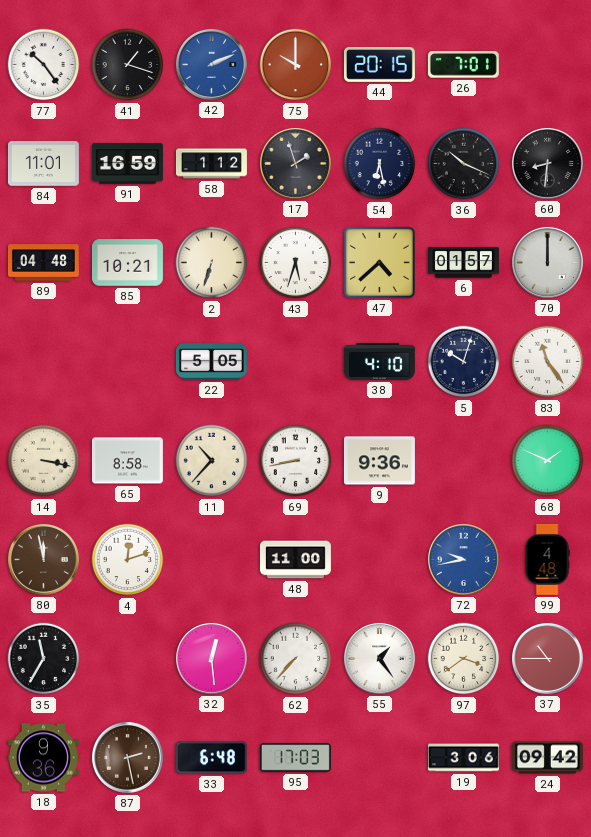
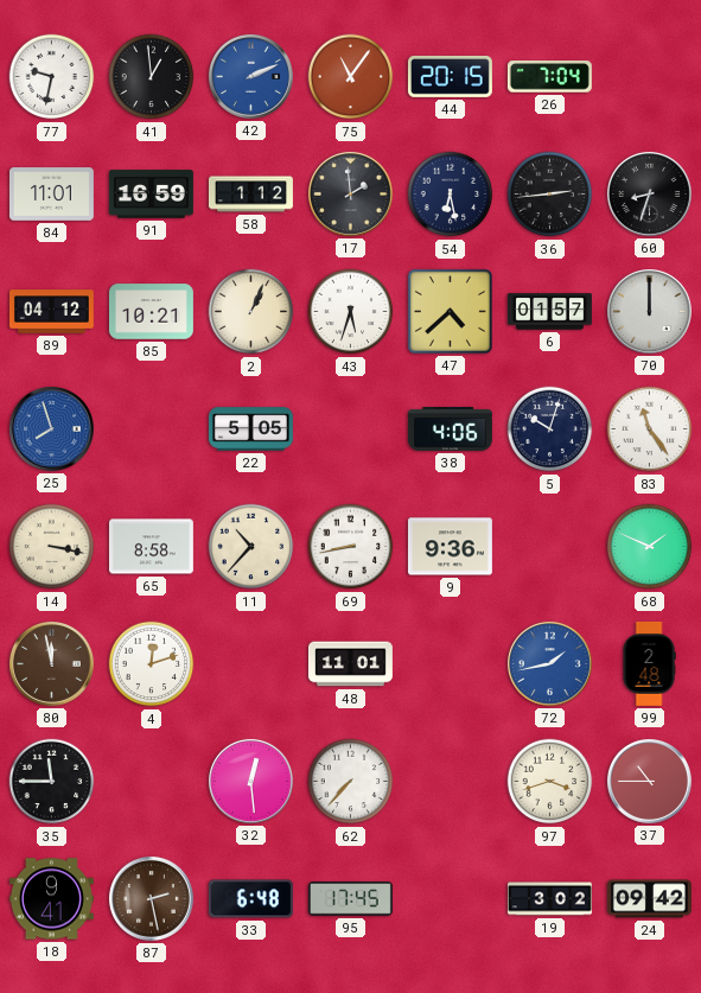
77: 10:24 -> 9:32 (52, 77)
41: 1:18 -> 12:59 (152, 77)
75: 10:00 -> 11:06 (351, 77)
26: 7:01 -> 7:04 (549, 77)
17: 1:57 -> 1:59 (350, 193)
36: 10:19 -> 2:44 (550, 195)
60: 8:31 -> 8:33 (649, 193)
89: 04:48 -> 04:12 (51, 312)
2: 6:33 -> 1:04 (251, 312)
25: none -> 7:57 (51, 428)
38: 4:10 -> 4:06 (450, 428)
48: 11:00 -> 11:01 (350, 664)
72: 9:43 -> 1:43 (549, 663)
99: 4:48 -> 2:48 (649, 663)
35: 11:35 -> 11:45 (52, 782)
55: 1:24 -> none (379, 658)
97: 3:39 -> 3:42 (550, 782)
18: 9:36 -> 9:41 (51, 899)
95: 17:03 -> 17:45 (350, 899)
19: 3:06 -> 3:02 (549, 899)
